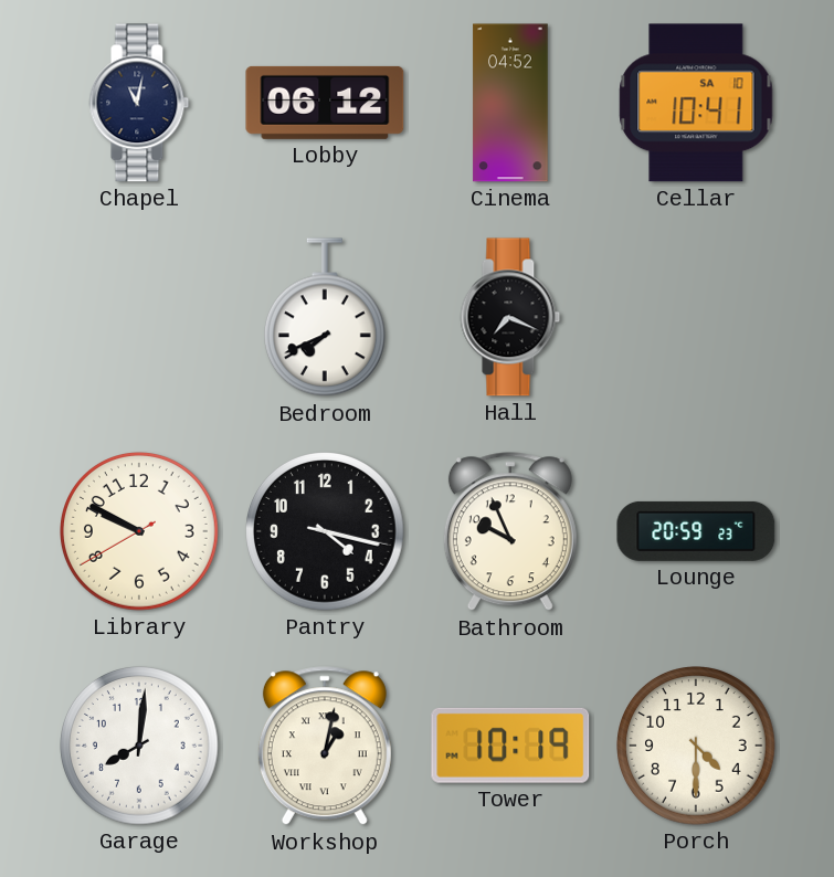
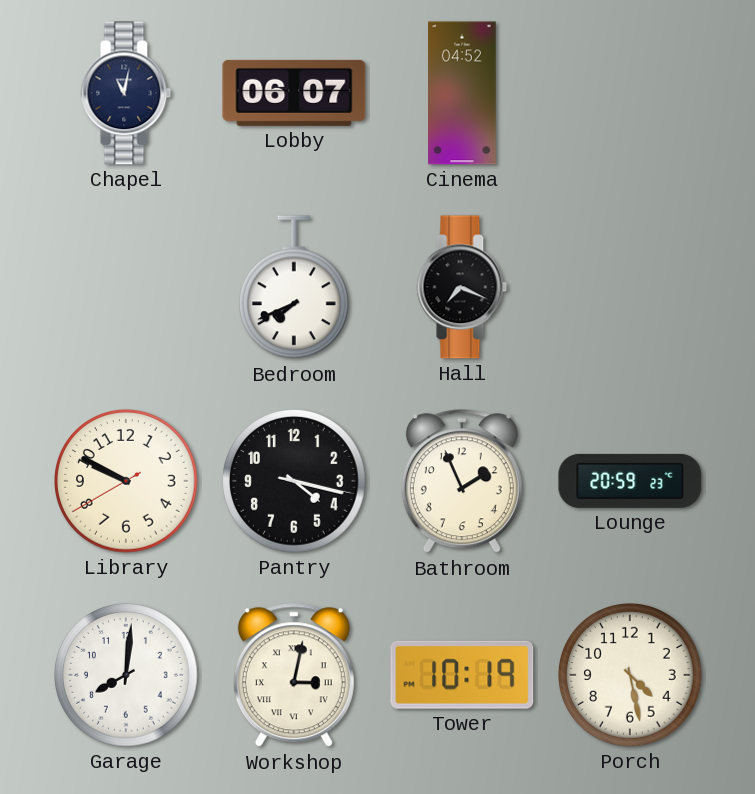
Lobby: 06:12 -> 06:07 (294, 93)
Cellar: 10:41 -> none (696, 103)
Bathroom: 9:56 -> 1:56 (462, 482)
Workshop: 1:02 -> 3:02 (294, 676)
Porch: 4:30 -> 4:28 (631, 676)
